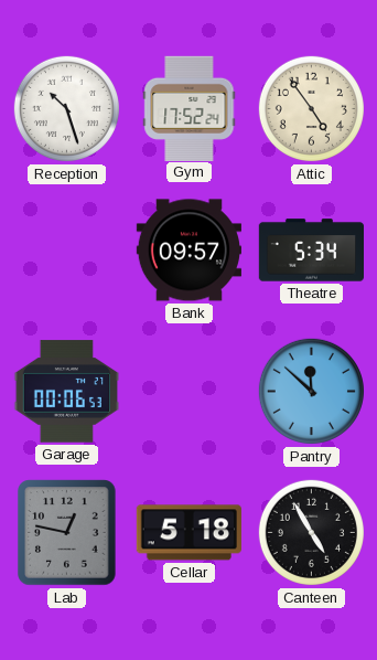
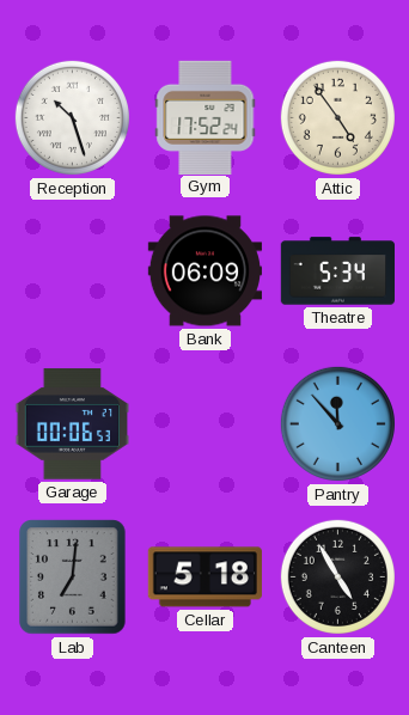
Bank: 09:57 -> 06:09 (204, 271)
Pantry: 11:52 -> 11:53 (337, 423)
Lab: 12:47 -> 7:01 (73, 577)
